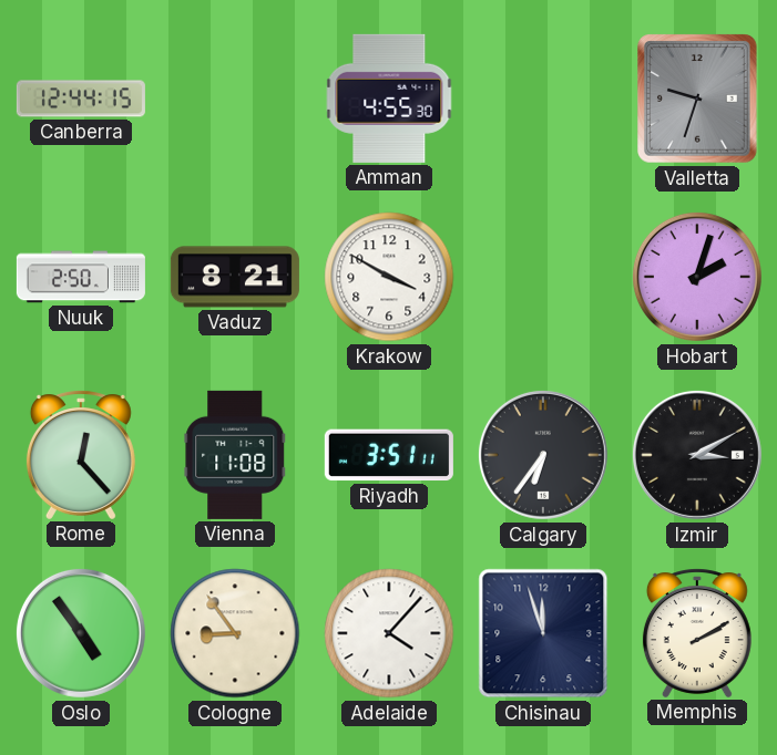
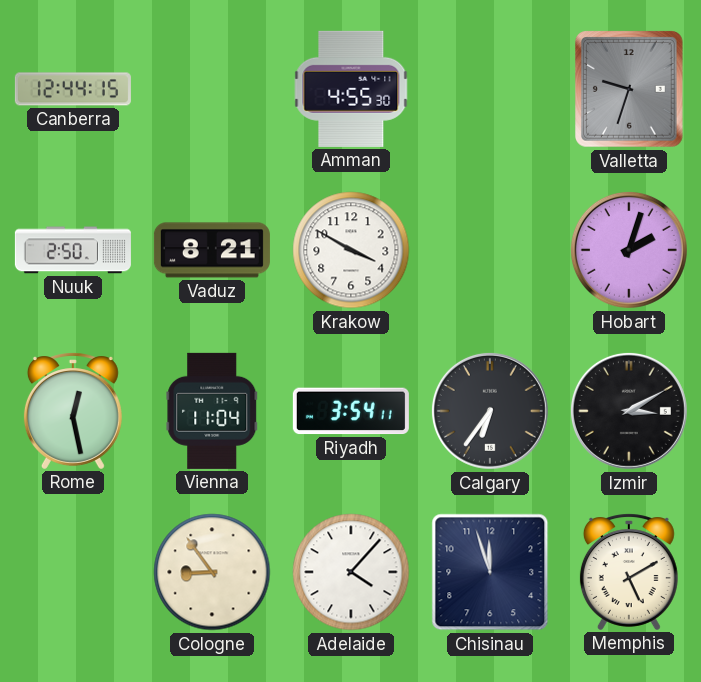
Rome: 12:23 -> 12:28 (73, 411)
Vienna: 11:08 -> 11:04 (212, 411)
Riyadh: 3:51 -> 3:54 (351, 411)
Oslo: 4:54 -> none (81, 633)
Memphis: 2:10 -> 5:10 (629, 572)
